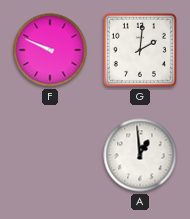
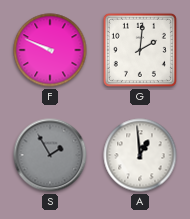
S: none -> 1:55 (50, 155)
